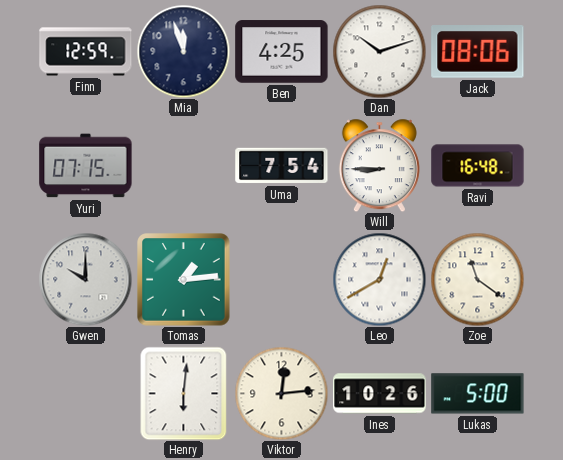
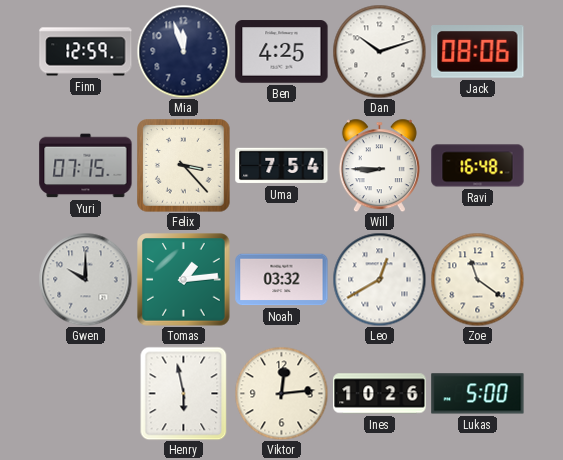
Felix: none -> 3:23 (184, 166)
Noah: none -> 03:32 (282, 280)
Henry: 6:01 -> 5:58 (184, 393)
